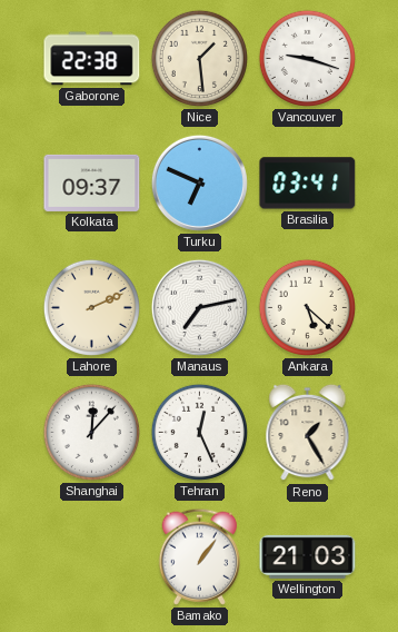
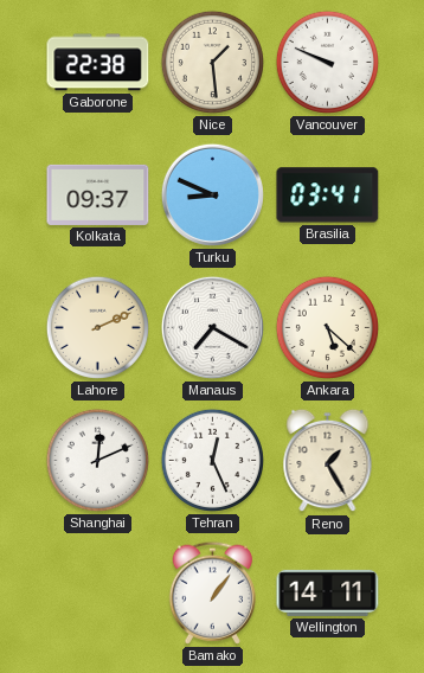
Vancouver: 9:18 -> 9:49 (327, 62)
Turku: 6:49 -> 8:49 (212, 194)
Manaus: 7:13 -> 7:20 (212, 327)
Shanghai: 12:07 -> 12:11 (97, 460)
Wellington: 21:03 -> 14:11 (328, 592)
